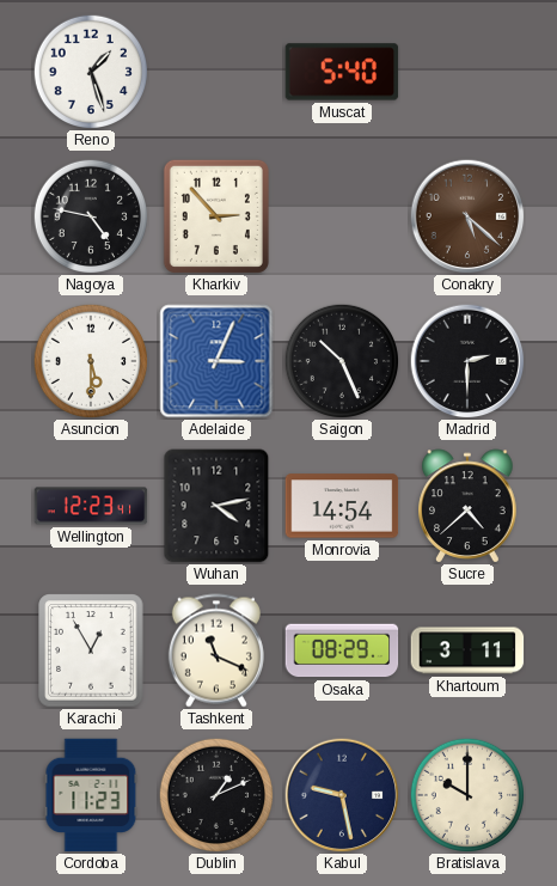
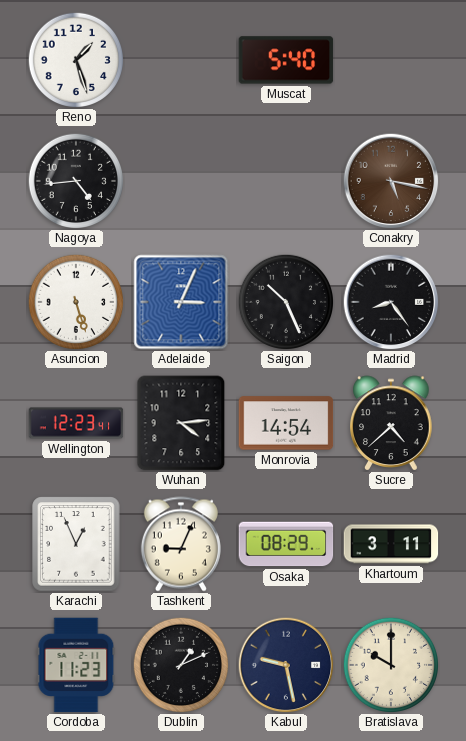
Nagoya: 4:47 -> 4:44 (75, 180)
Kharkiv: 2:53 -> none (216, 216)
Conakry: 5:22 -> 5:17 (391, 181)
Asuncion: 5:30 -> 5:27 (75, 301)
Madrid: 2:30 -> 8:24 (391, 302)
Wuhan: 4:13 -> 4:14 (181, 423)
Karachi: 12:55 -> 12:56 (76, 544)
Tashkent: 11:19 -> 9:04 (181, 544)
